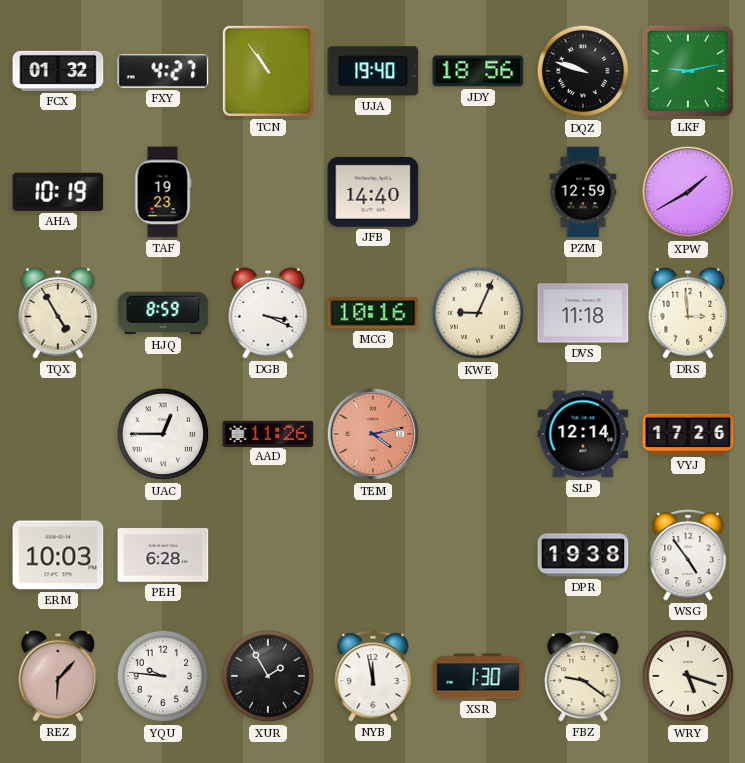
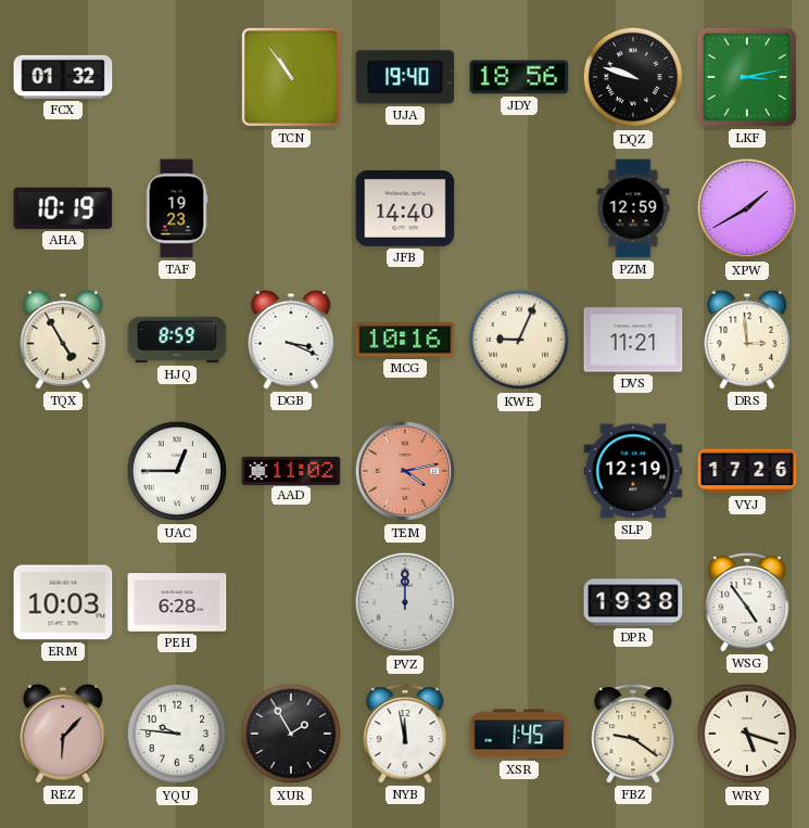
FXY: 4:27 -> none (163, 71)
LKF: 9:13 -> 3:13 (747, 77)
DVS: 11:18 -> 11:21 (633, 340)
AAD: 11:26 -> 11:02 (291, 470)
SLP: 12:14 -> 12:19 (633, 471)
PVZ: none -> 12:00 (405, 602)
XSR: 1:30 -> 1:45 (519, 734)
